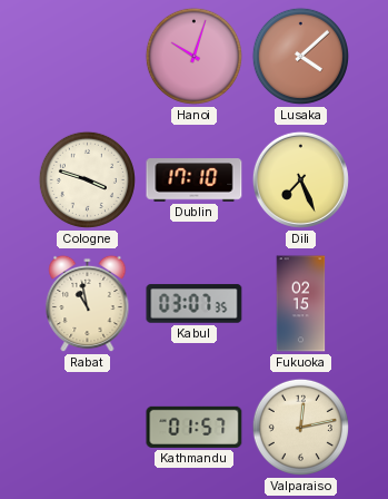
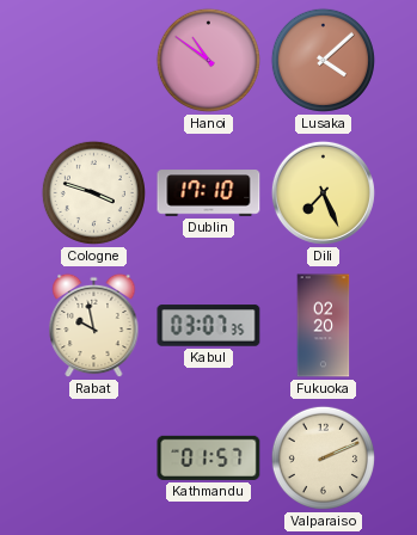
Hanoi: 10:03 -> 10:51 (208, 60)
Rabat: 10:58 -> 9:58 (94, 326)
Fukuoka: 02:15 -> 02:20 (324, 326)
Valparaiso: 12:13 -> 2:11 (323, 457)
